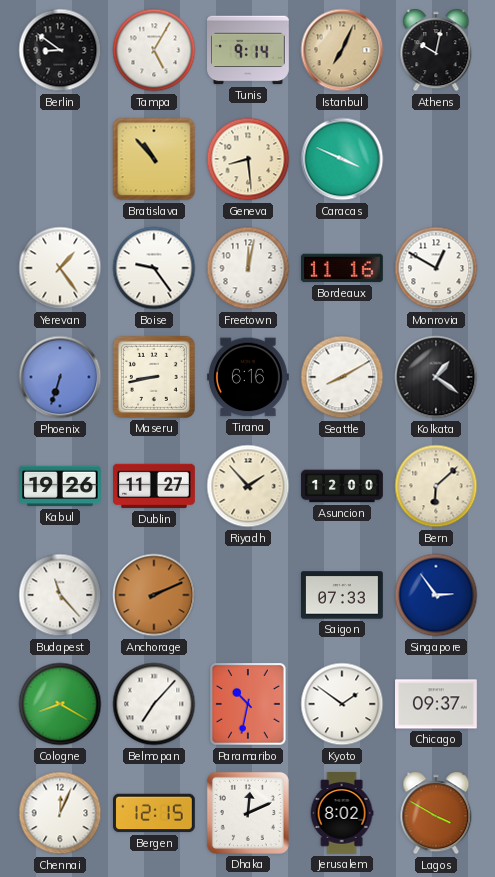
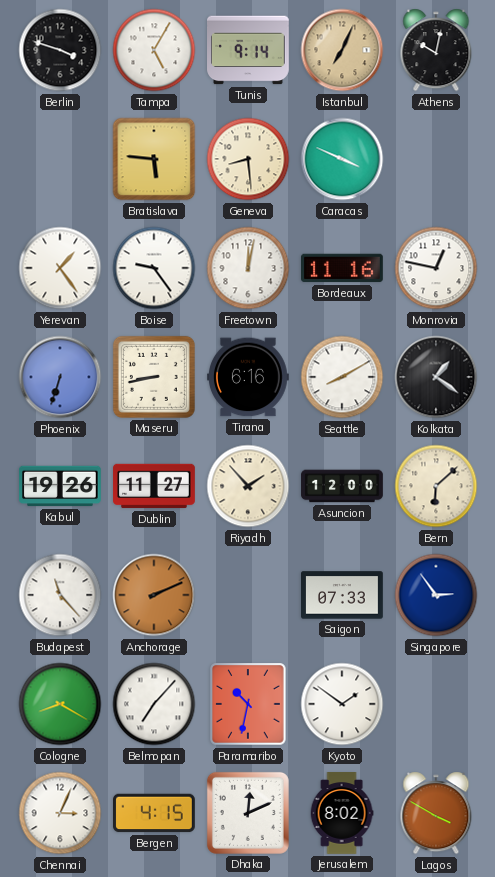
Berlin: 8:51 -> 3:48 (60, 50)
Bratislava: 10:53 -> 5:46 (154, 159)
Monrovia: 12:50 -> 12:47 (436, 268)
Chicago: 09:37 -> none (437, 704)
Chennai: 12:04 -> 3:04 (60, 813)
Bergen: 12:15 -> 4:15 (155, 813)
